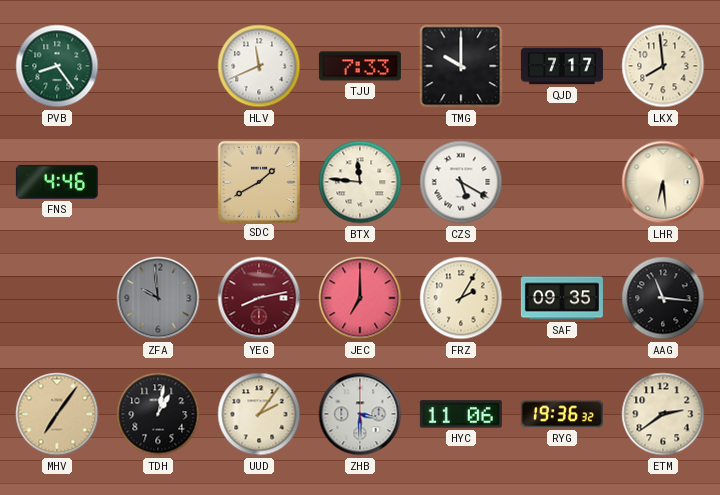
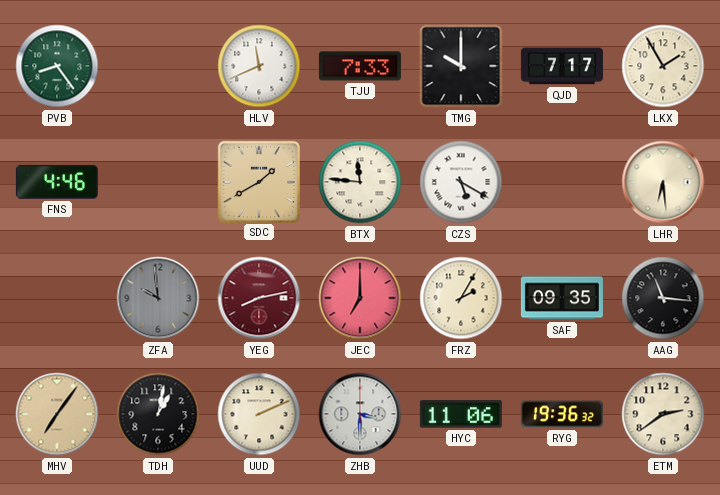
LKX: 7:59 -> 1:55 (663, 66)
UUD: 2:06 -> 2:11 (259, 414)
